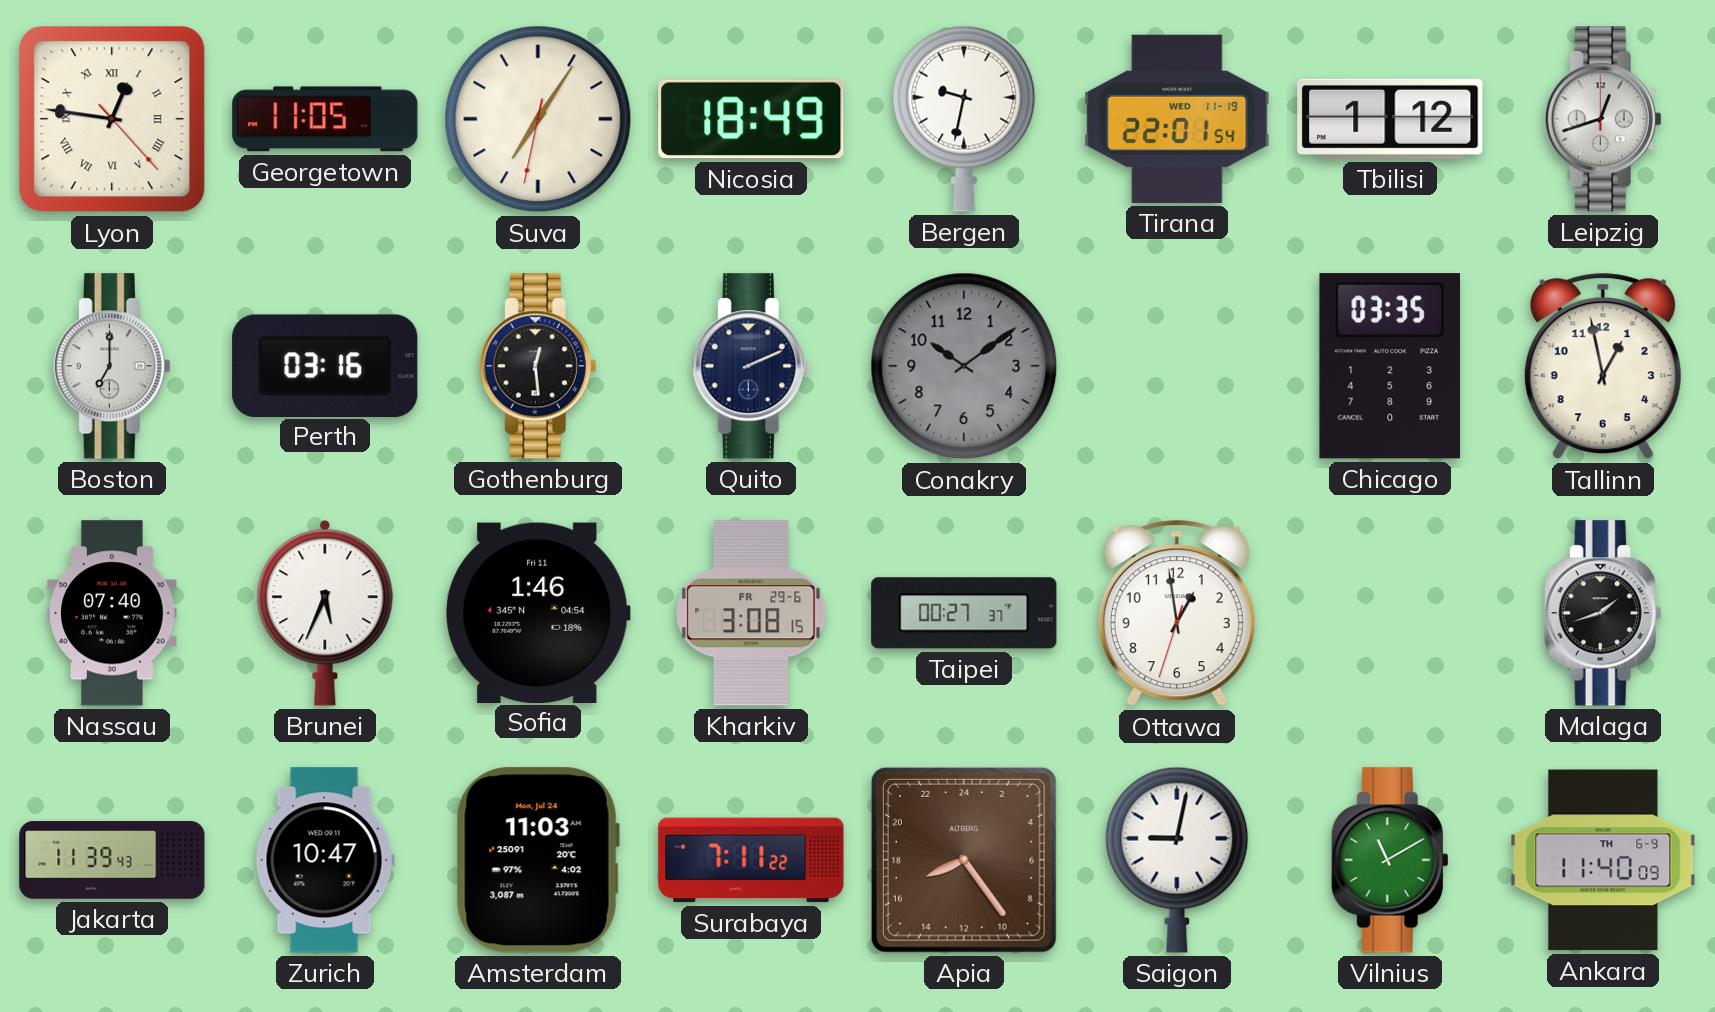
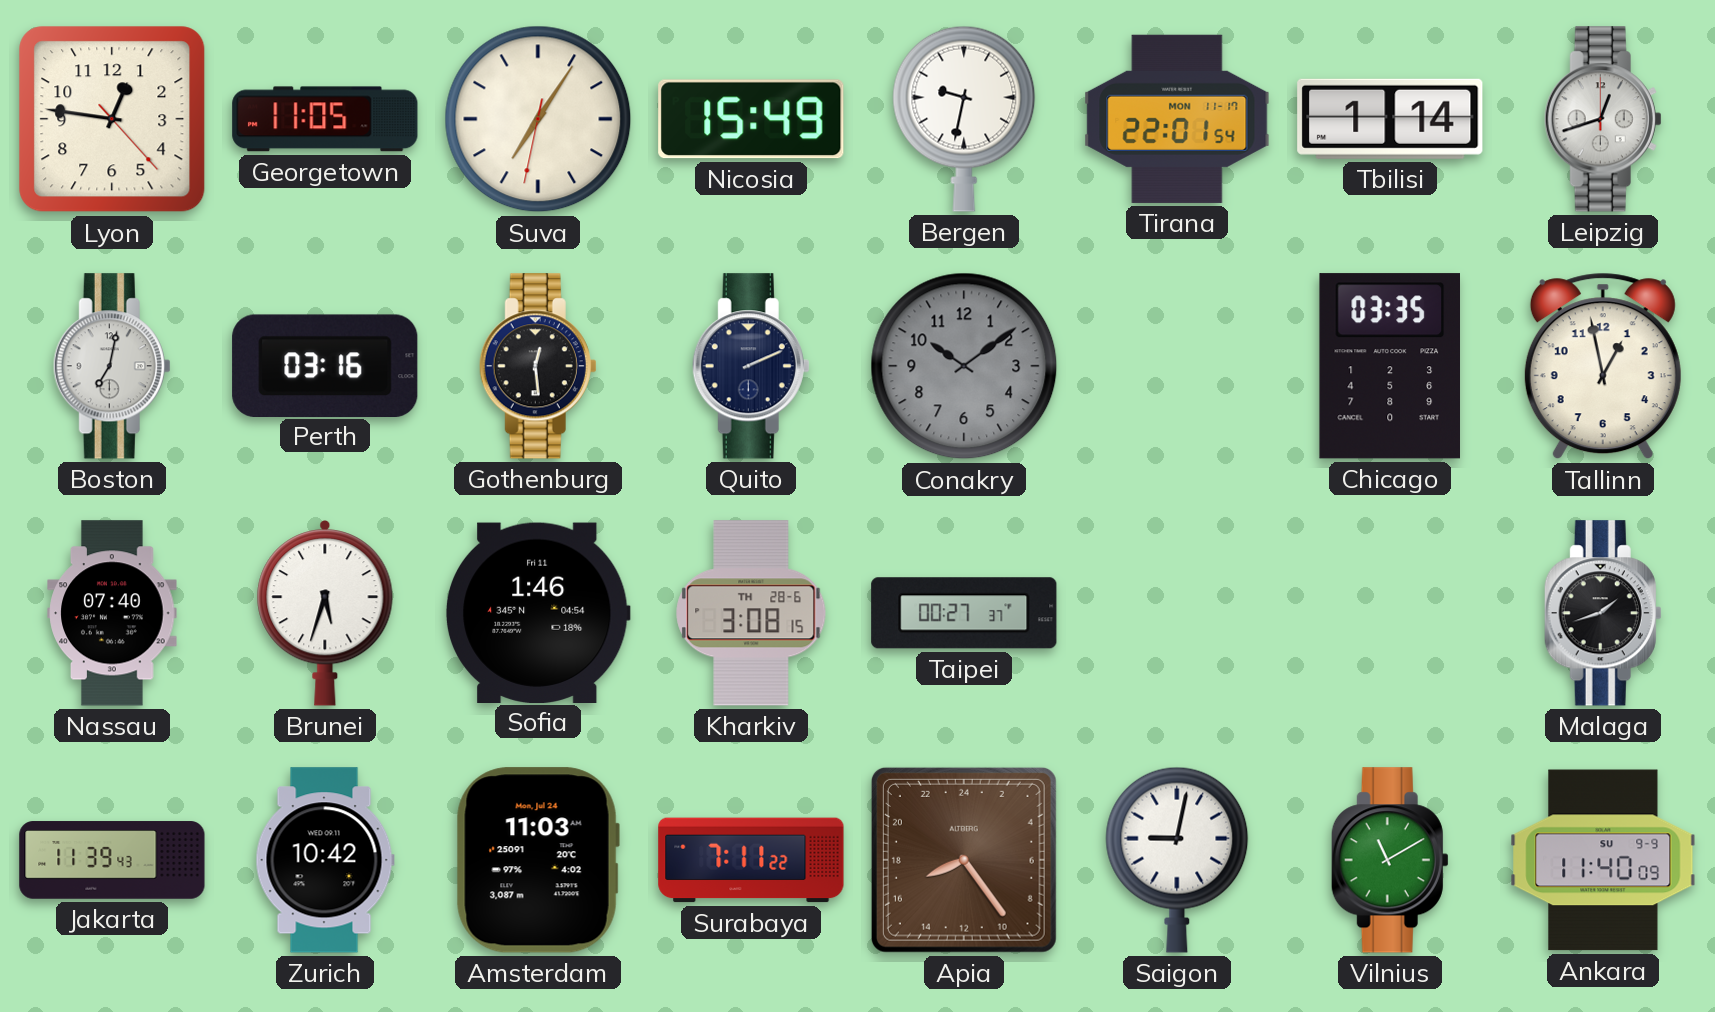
Lyon numerals: Roman -> Arabic (112, 119)
Nicosia: 18:49 -> 15:49 (751, 119)
Tirana date: WED 11-19 -> MON 11-17 (1177, 119)
Tbilisi: 1:12 -> 1:14 (1390, 119)
Boston: 7:00 -> 7:02 (112, 366)
Brunei: 5:34 -> 5:33 (325, 614)
Kharkiv date: FR 29-6 -> TH 28-6 (751, 613)
Ottawa: 12:58 -> none (1177, 613)
Zurich: 10:47 -> 10:42 (325, 860)
Ankara date: TH 6-9 -> SU 9-9 (1603, 860)
